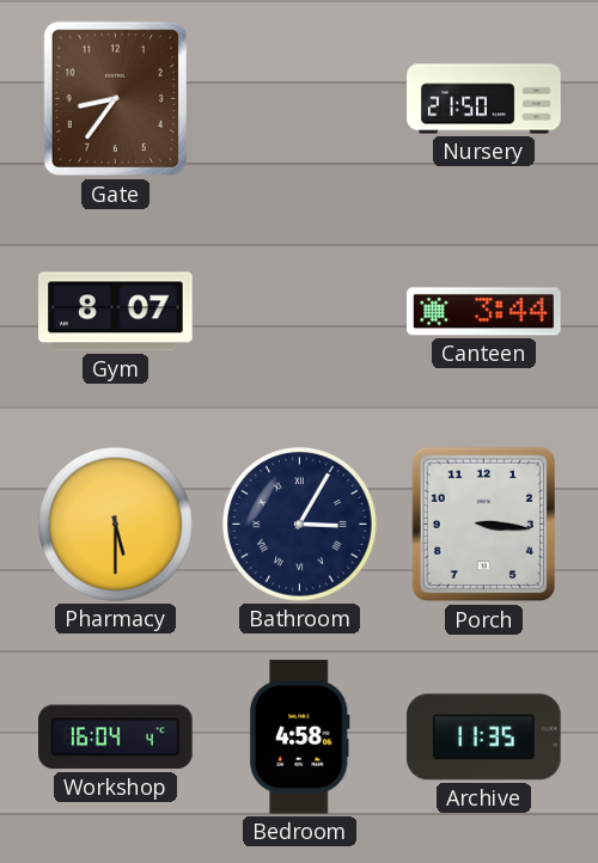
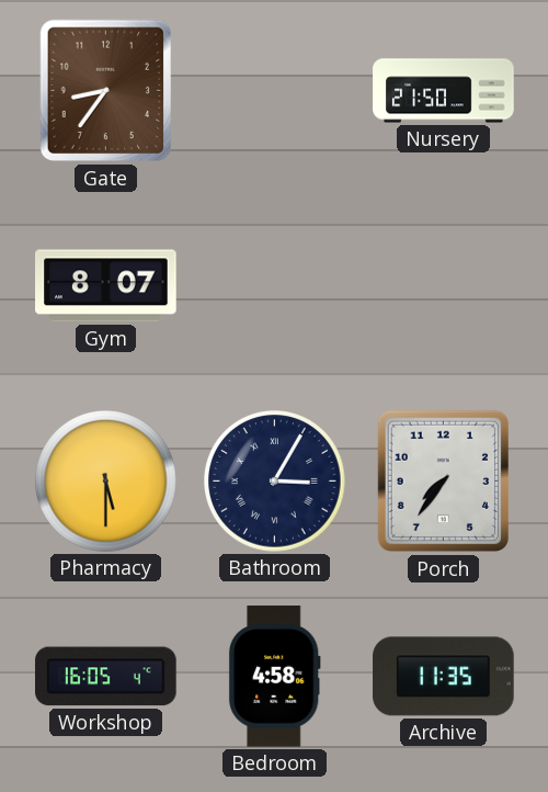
Canteen: 3:44 -> none (484, 312)
Porch: 3:16 -> 7:36 (443, 482)
Workshop: 16:04 -> 16:05 (106, 677)
